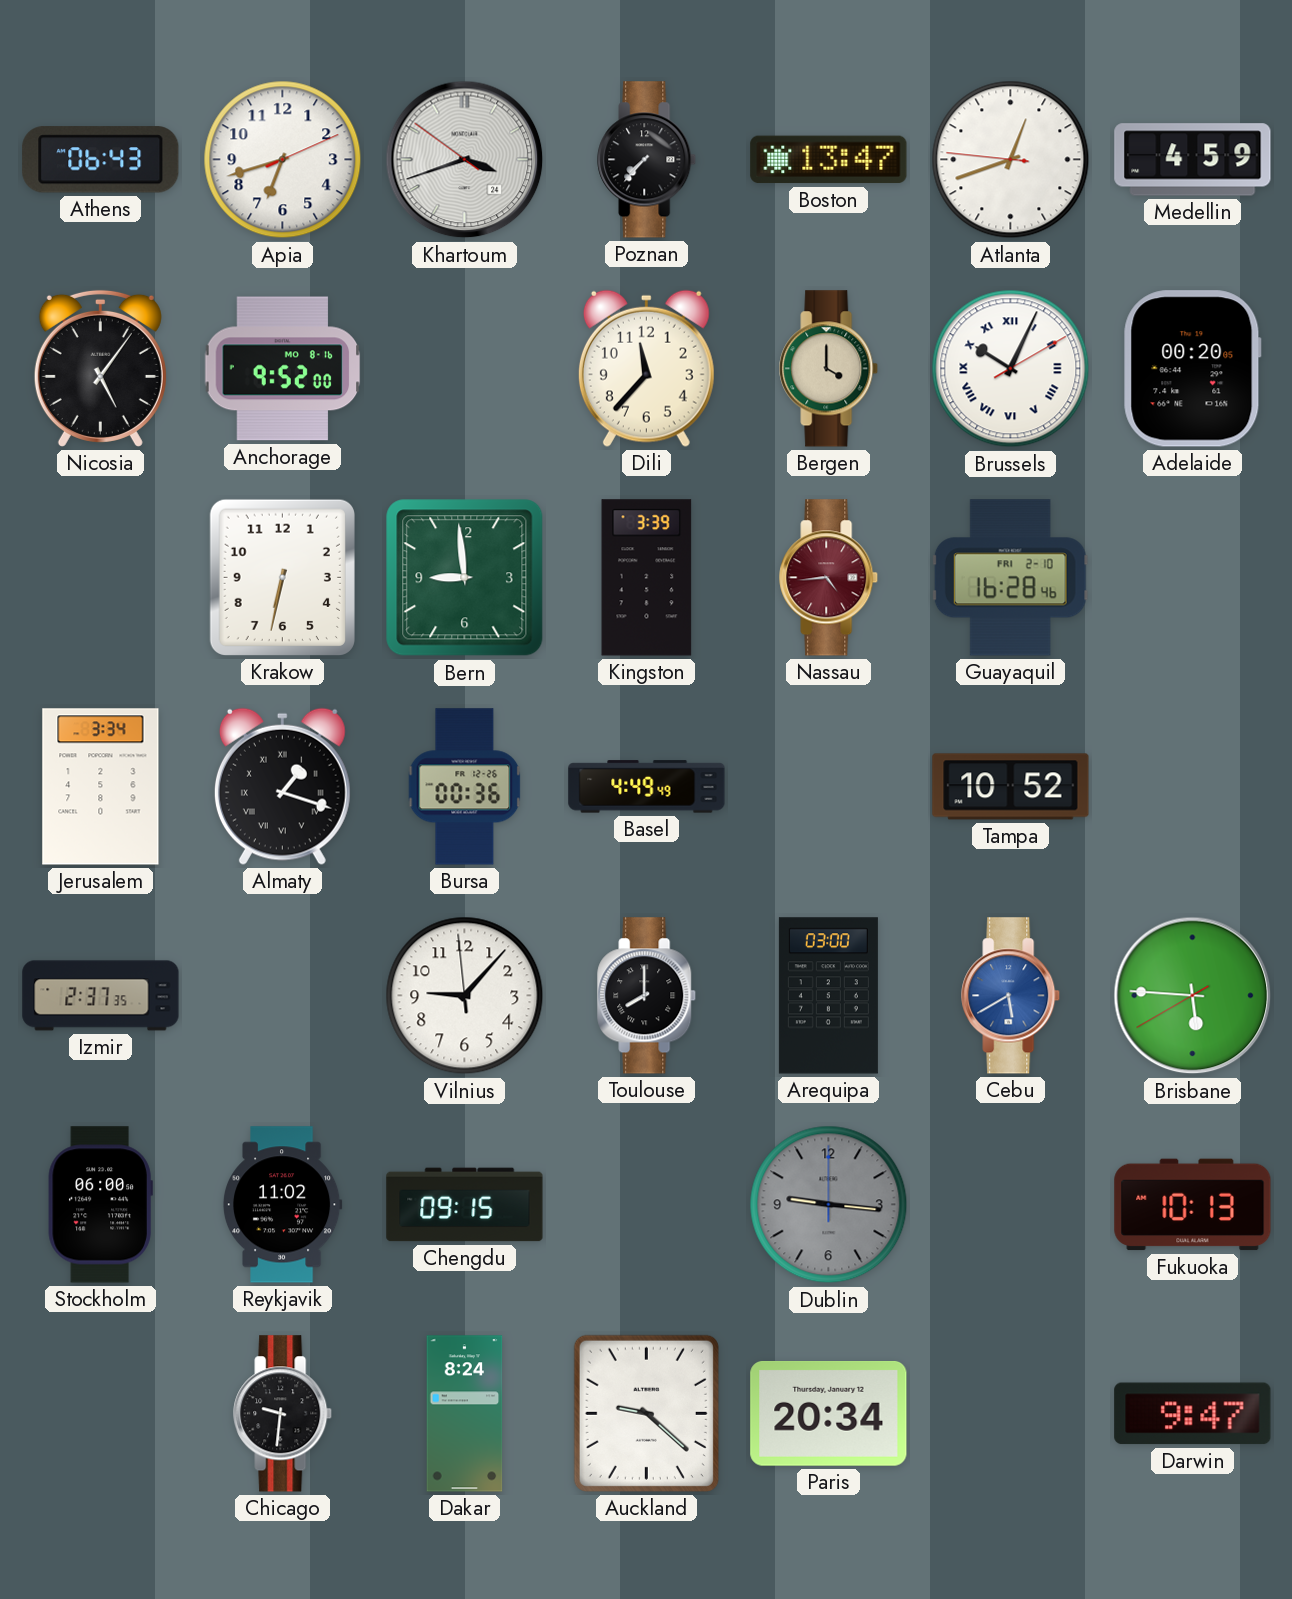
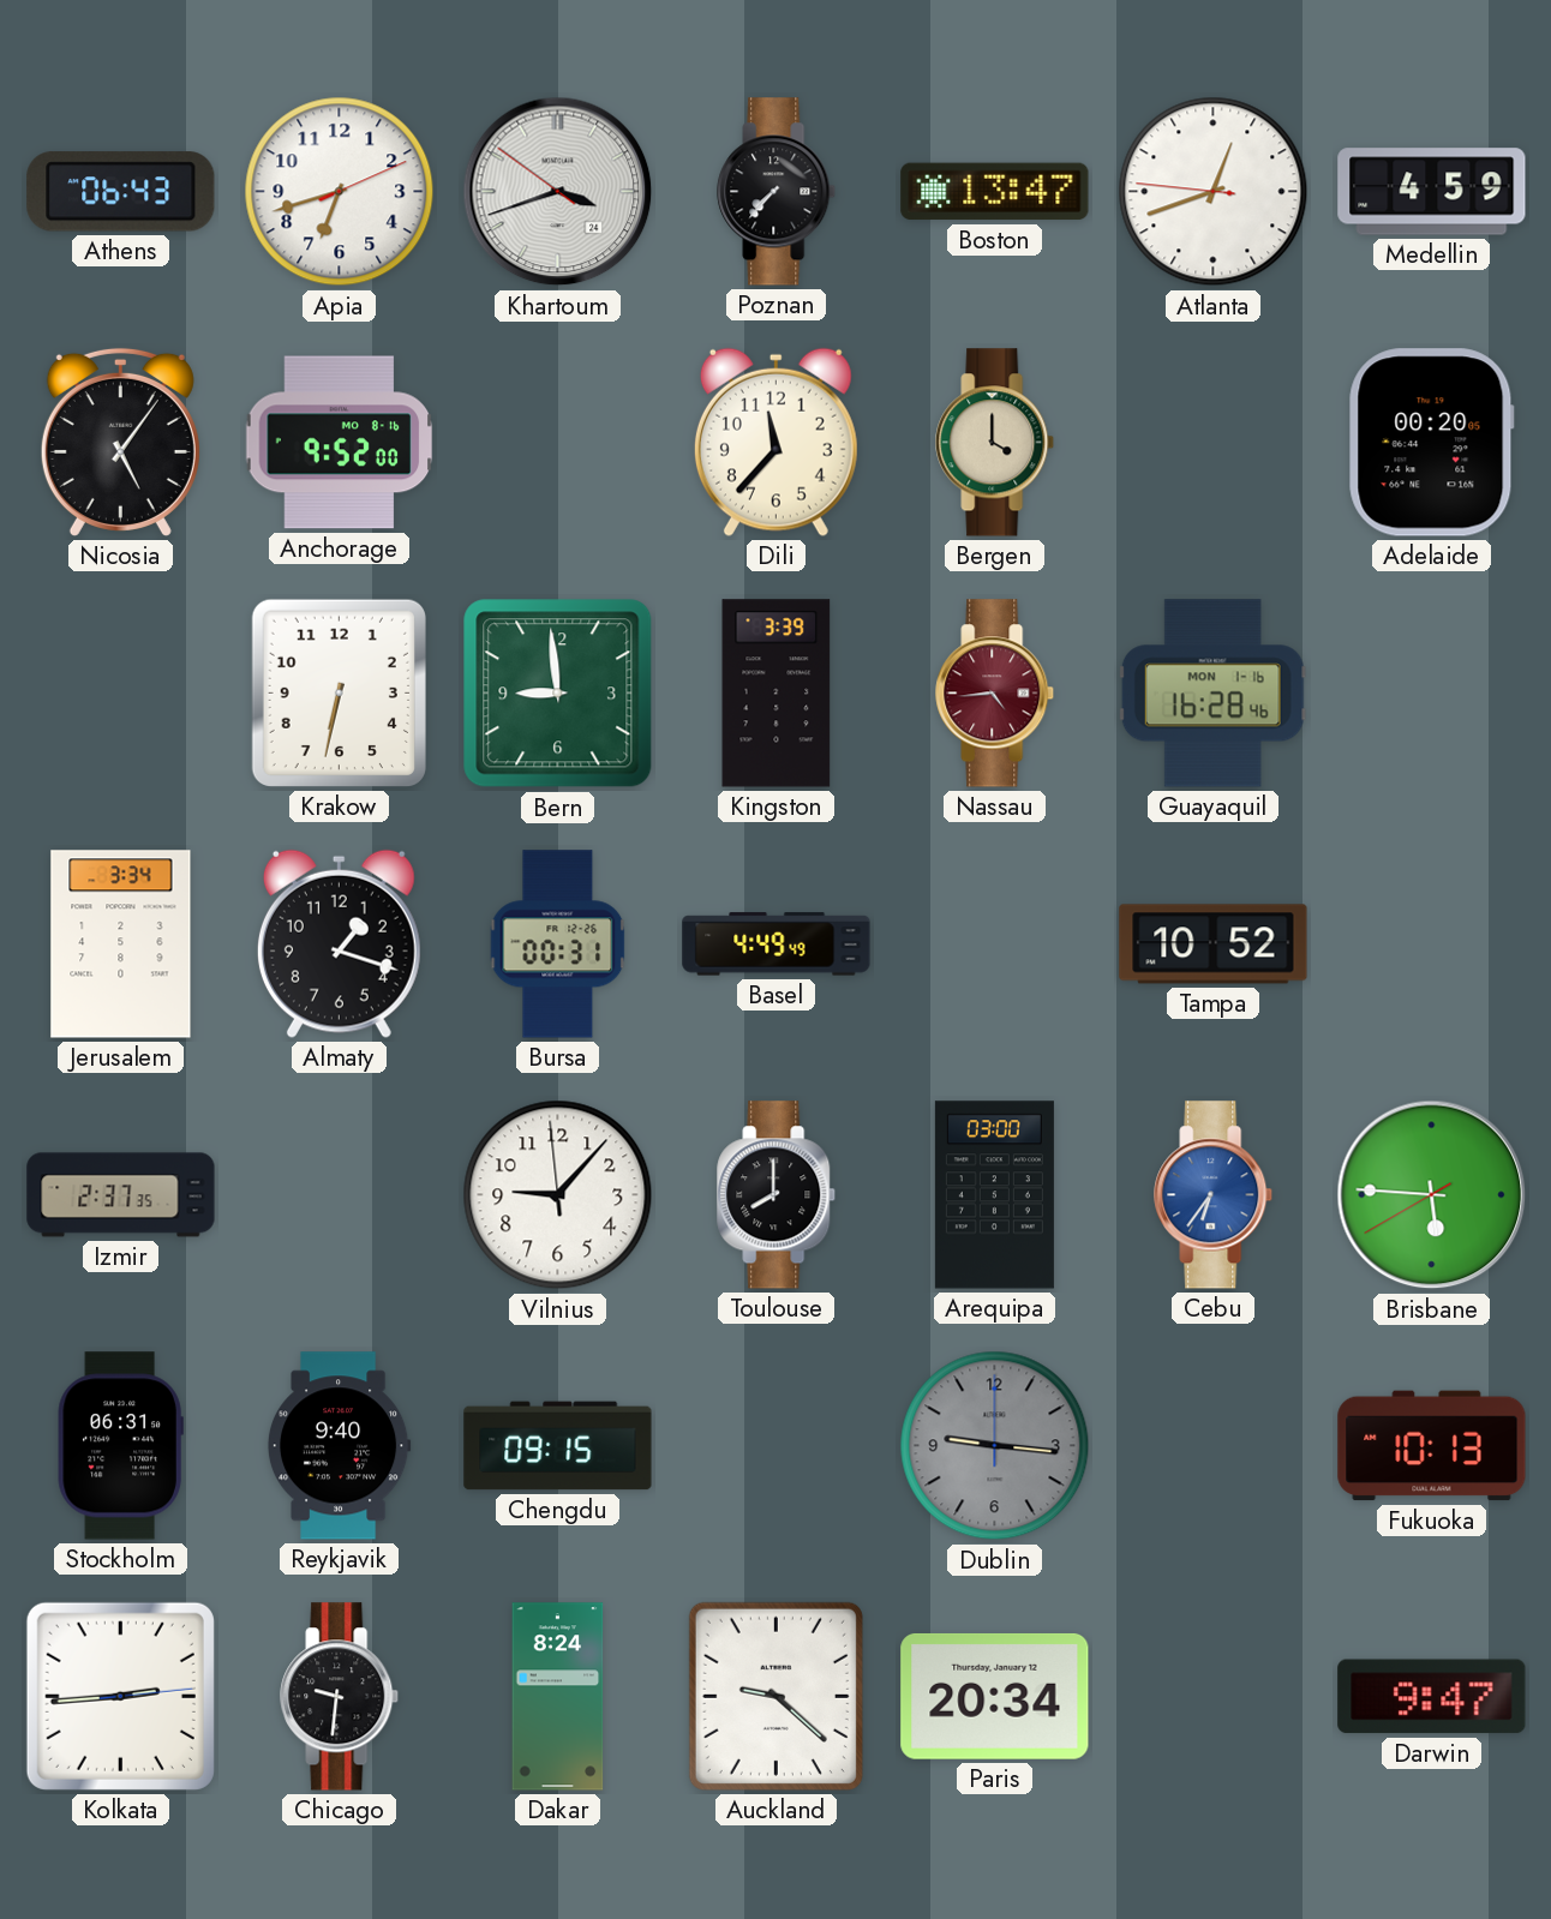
Brussels: 10:04 -> none (1011, 369)
Guayaquil date: FRI 2-10 -> MON 1-16 (1212, 694)
Almaty numerals: Roman -> Arabic (339, 943)
Bursa: 00:36 -> 00:31 (558, 944)
Cebu: 5:40 -> 6:36 (1214, 1195)
Stockholm: 06:00 -> 06:31 (120, 1446)
Reykjavik: 11:02 -> 9:40 (339, 1446)
Kolkata: none -> 2:44 (120, 1696)
